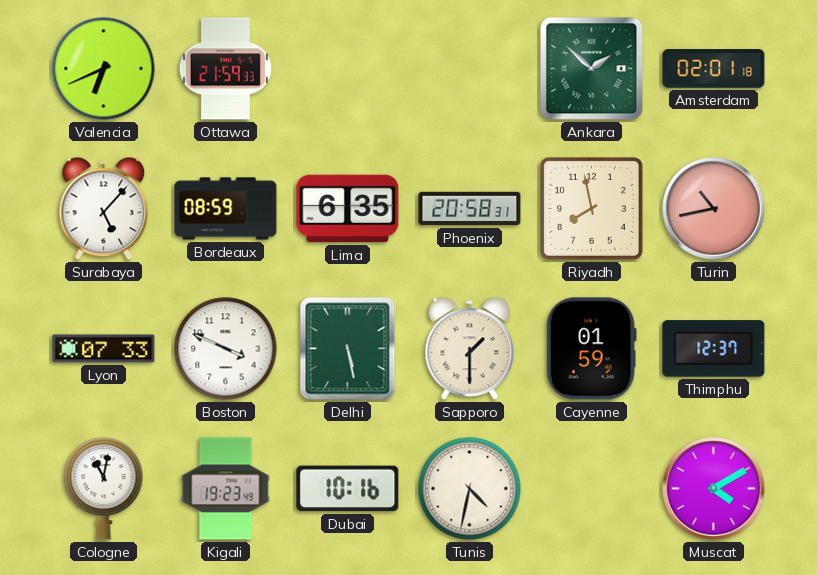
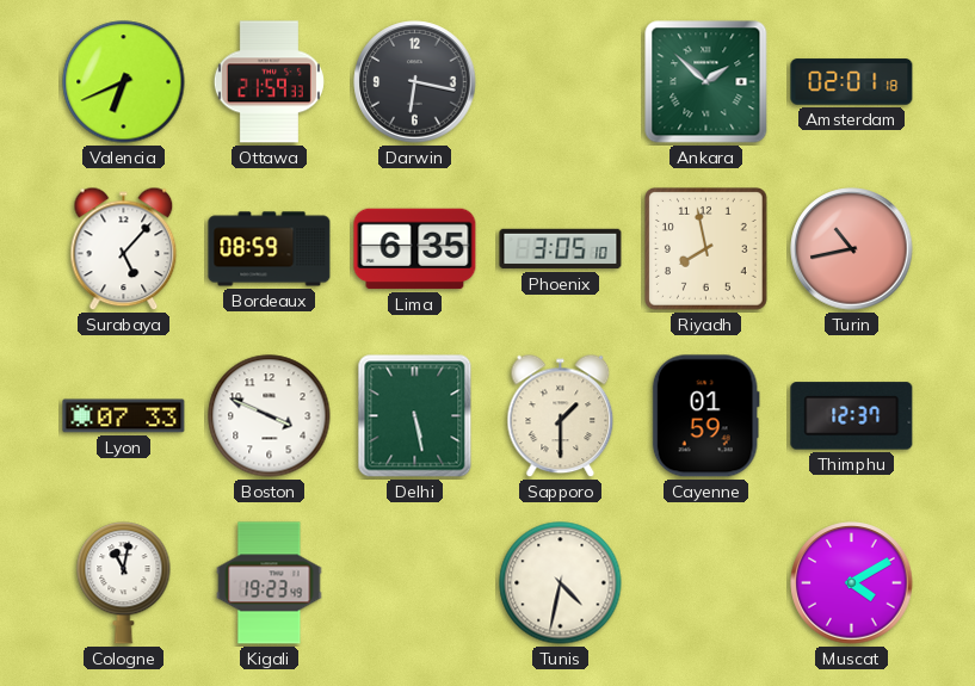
Darwin: none -> 6:17 (415, 82)
Phoenix: 20:58 -> 3:05 (561, 249)
Dubai: 10:16 -> none (348, 489)
